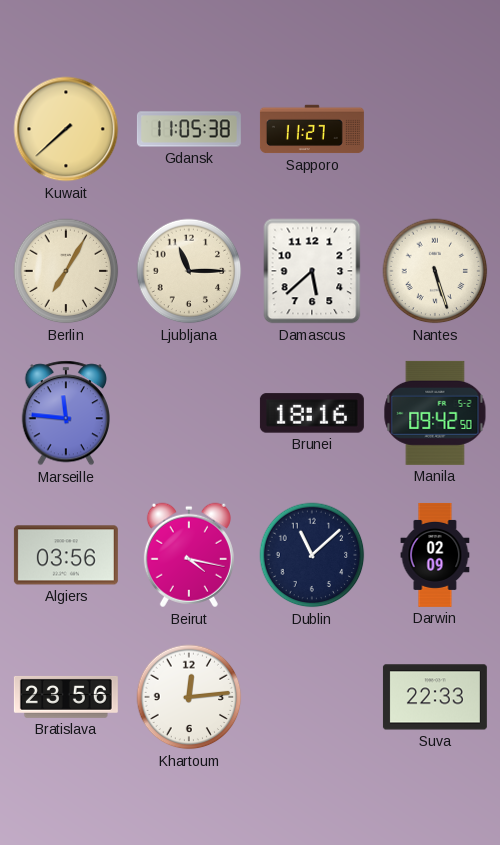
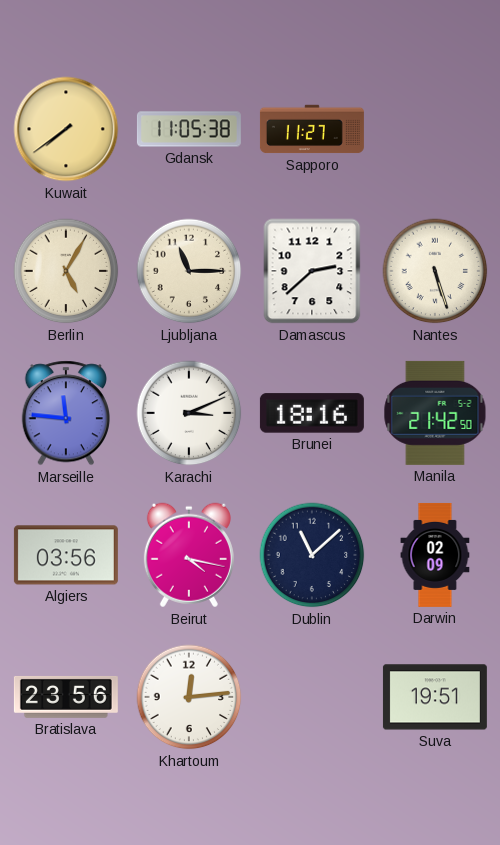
Kuwait: 7:38 -> 7:39 (66, 129)
Berlin: 7:05 -> 5:05 (66, 271)
Damascus: 5:38 -> 2:38 (312, 271)
Karachi: none -> 3:11 (189, 413)
Manila: 09:42 -> 21:42 (435, 413)
Suva: 22:33 -> 19:51 (435, 697)
